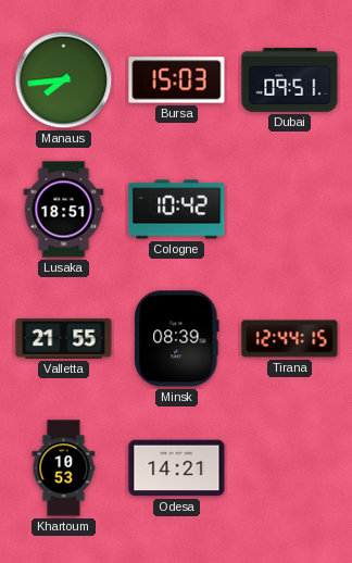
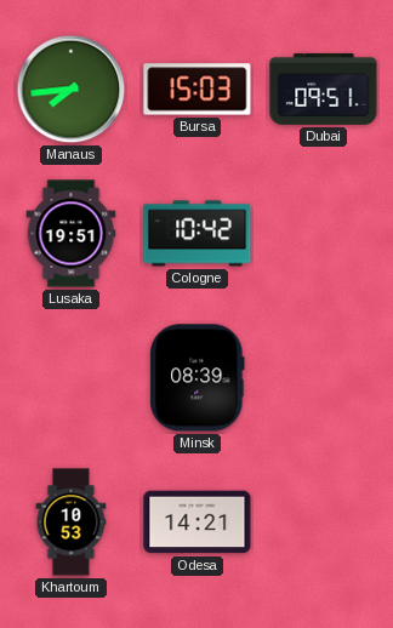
Lusaka: 18:51 -> 19:51 (72, 234)
Valletta: 21:55 -> none (64, 338)
Tirana: 12:44 -> none (290, 339)
